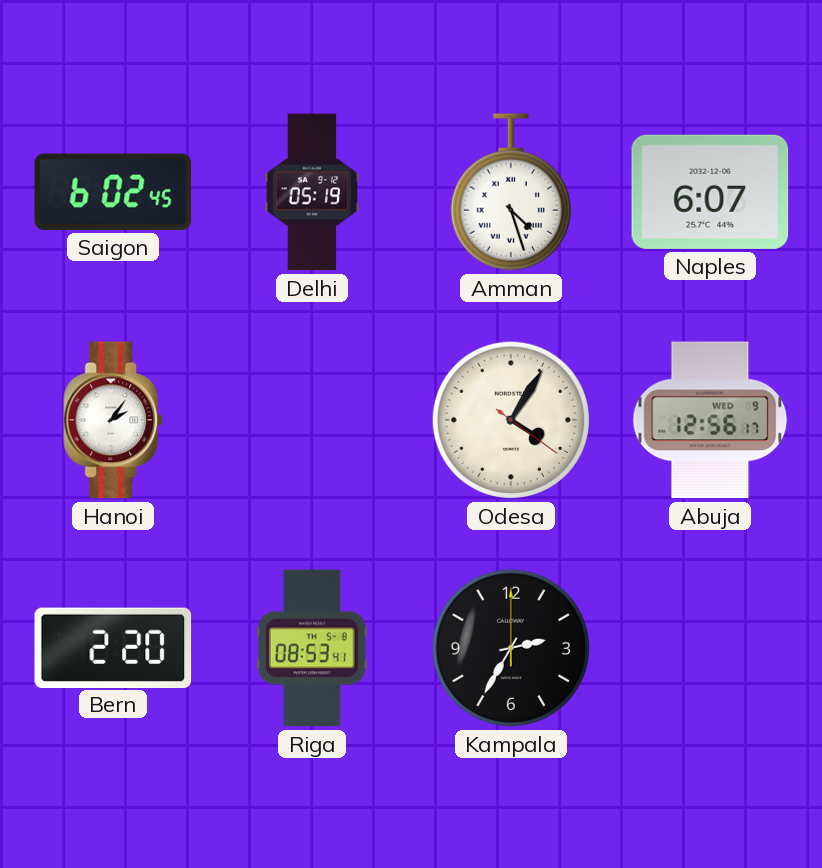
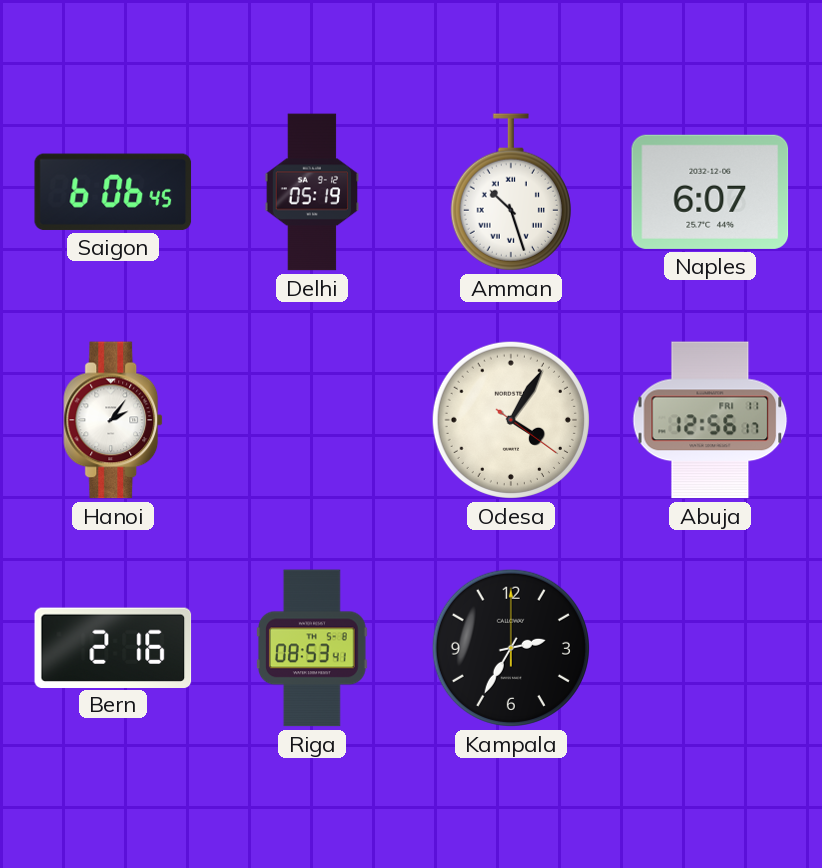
Saigon: 6:02 -> 6:06 (113, 192)
Amman: 4:27 -> 10:27 (511, 192)
Abuja date: WED 9 -> FRI 11 (710, 420)
Bern: 2:20 -> 2:16 (113, 647)
